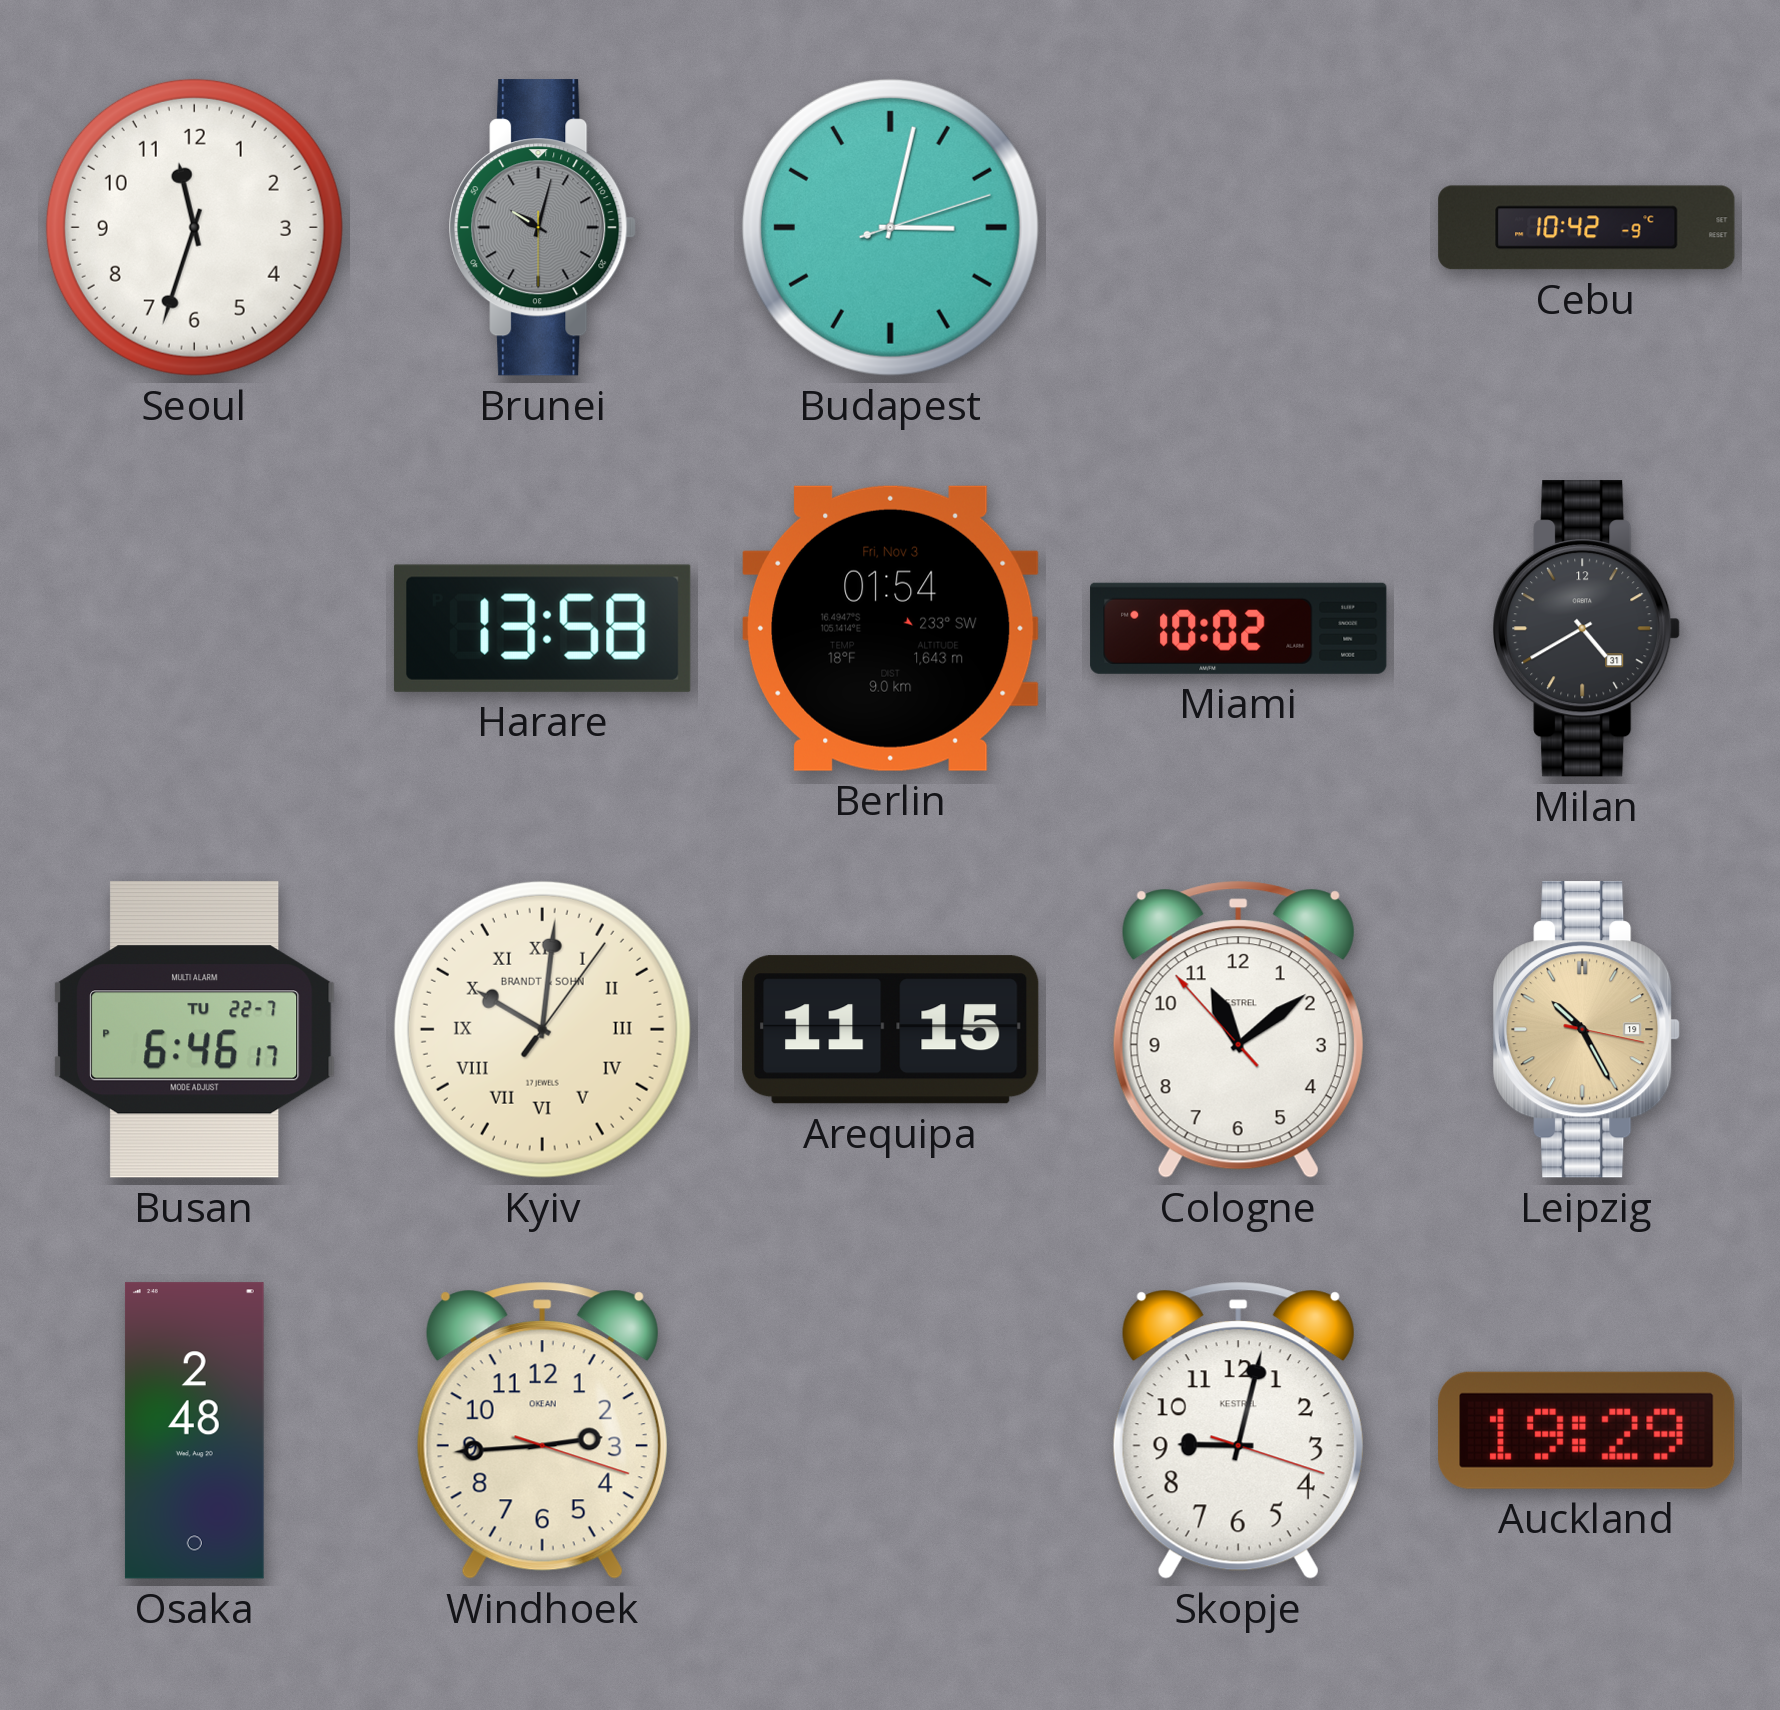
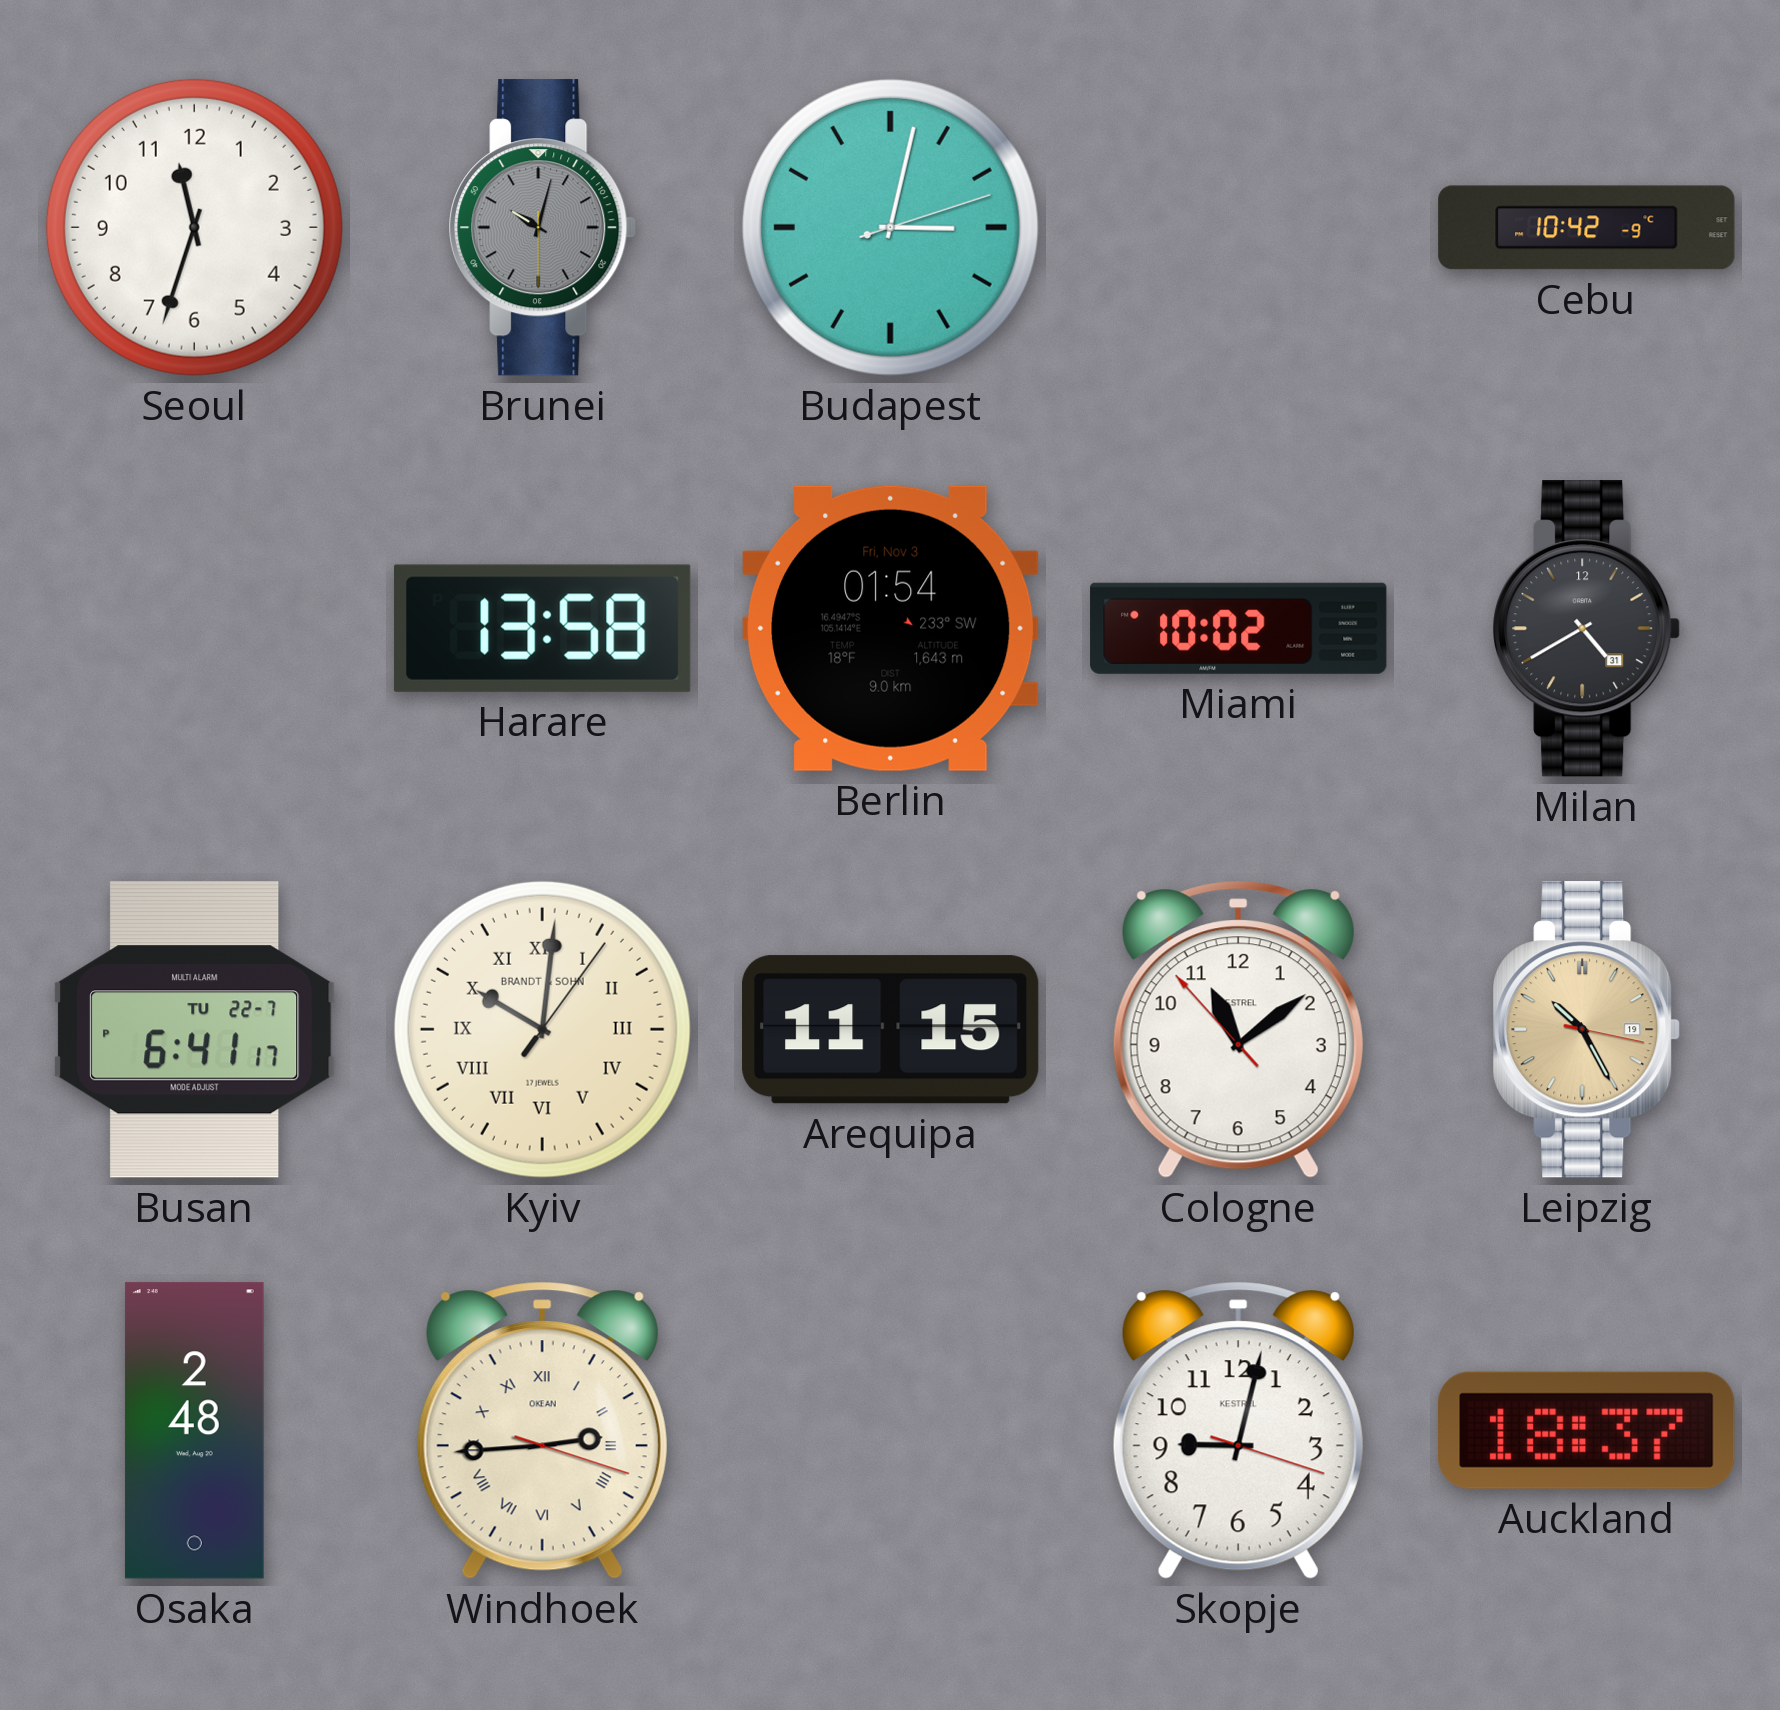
Busan: 6:46 -> 6:41 (195, 1030)
Windhoek numerals: Arabic -> Roman (542, 1430)
Auckland: 19:29 -> 18:37 (1587, 1430)
